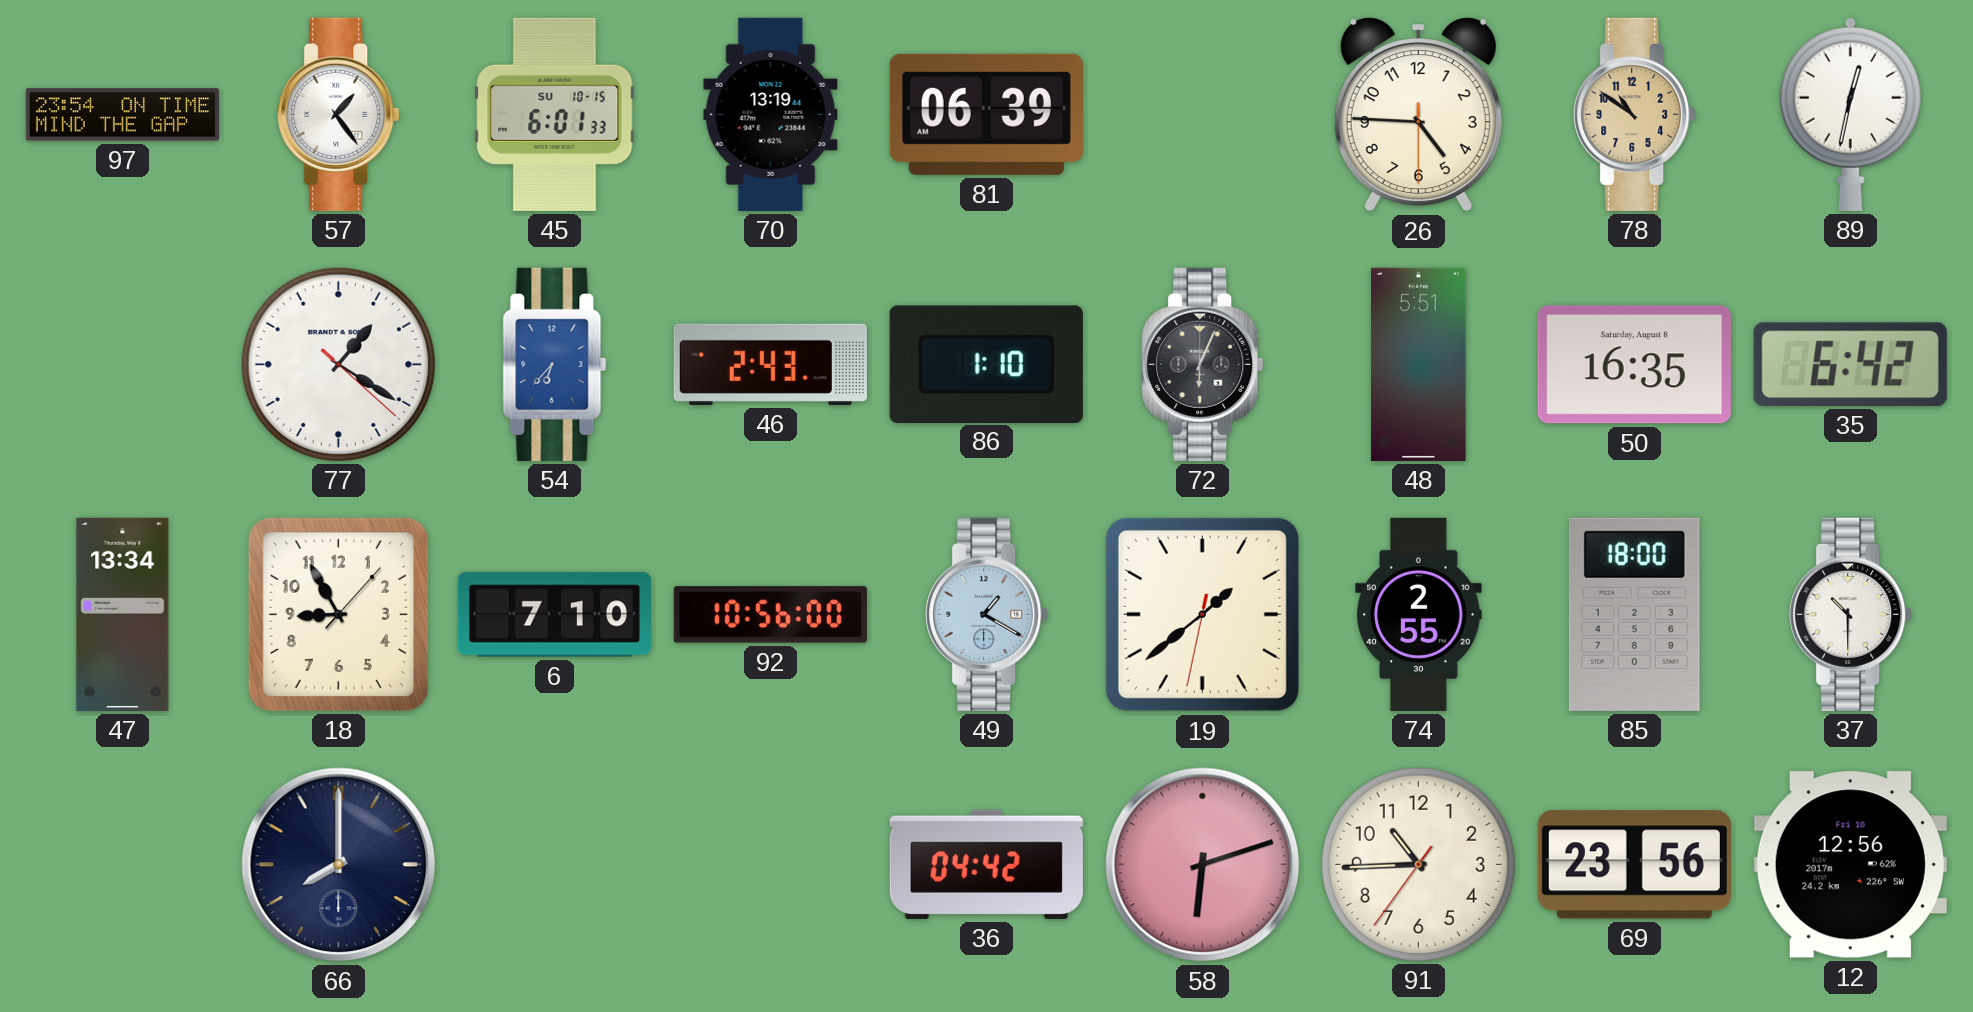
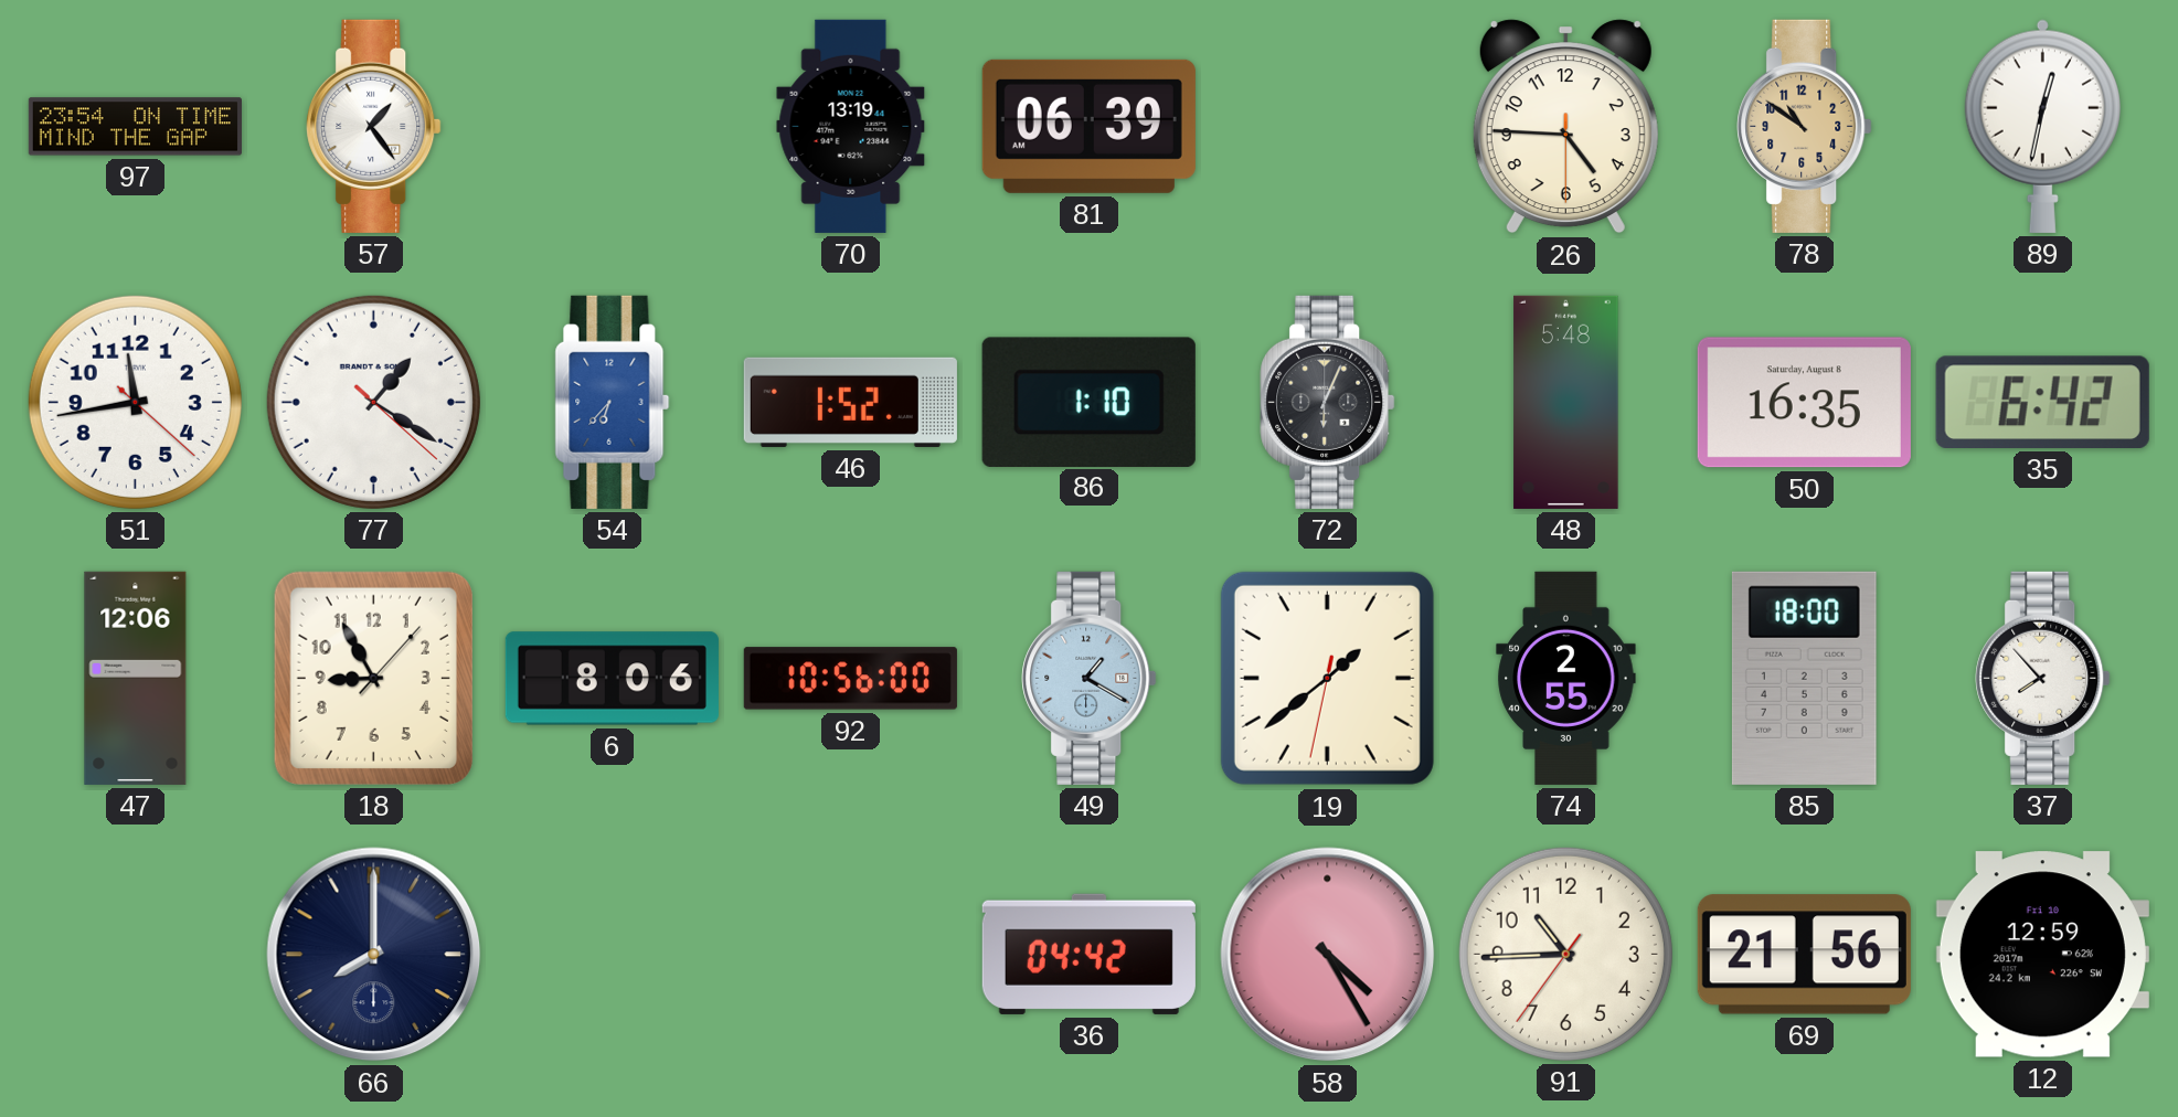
45: 6:01 -> none (555, 114)
51: none -> 11:43 (135, 402)
46: 2:43 -> 1:52 (850, 402)
48: 5:51 -> 5:48 (1566, 402)
47: 13:34 -> 12:06 (136, 678)
6: 7:10 -> 8:06 (612, 679)
37: 10:30 -> 7:53 (2043, 678)
58: 6:12 -> 4:25 (1328, 955)
69: 23:56 -> 21:56 (1804, 955)
12: 12:56 -> 12:59 (2042, 955)
